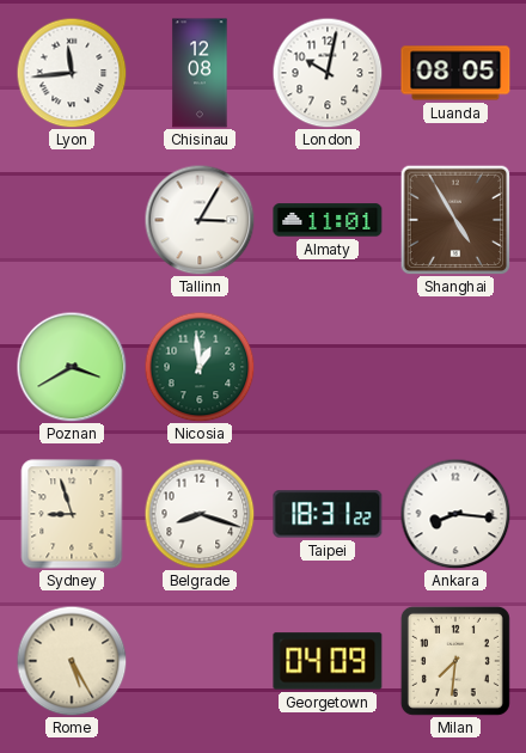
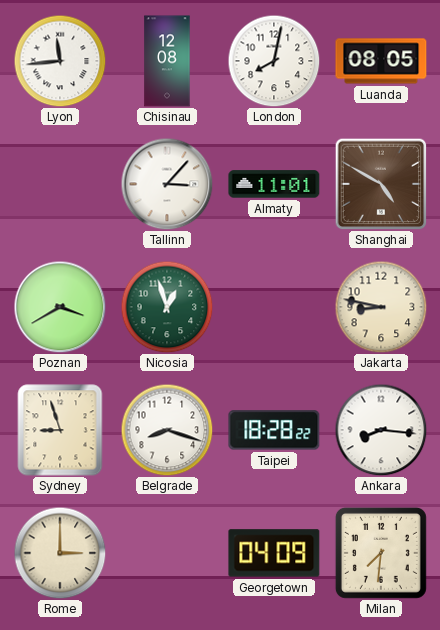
London: 10:02 -> 8:02 (274, 61)
Tallinn: 3:05 -> 3:07 (167, 184)
Shanghai: 4:55 -> 4:50 (381, 184)
Nicosia: 12:59 -> 12:57 (167, 307)
Jakarta: none -> 8:47 (381, 307)
Taipei: 18:31 -> 18:28 (274, 430)
Rome: 5:25 -> 3:00 (60, 553)
